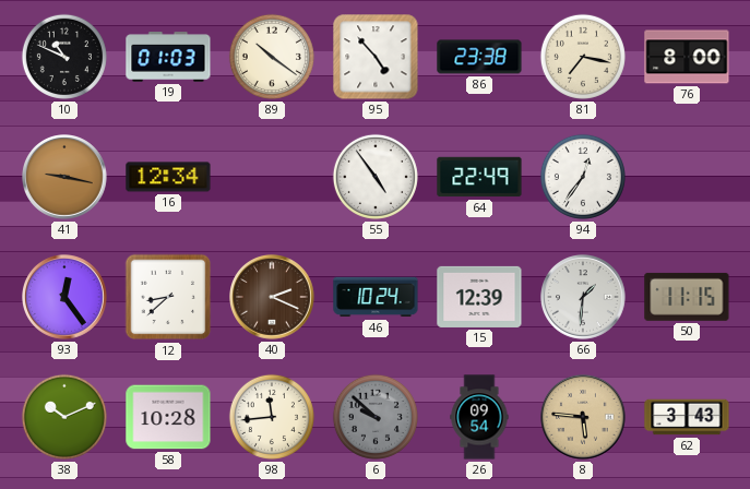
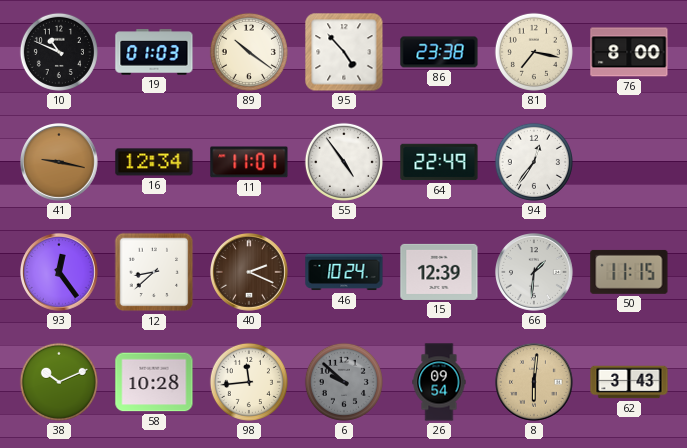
11: none -> 11:01 (249, 162)
8: 5:46 -> 6:01 (535, 383)
